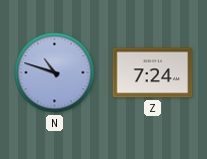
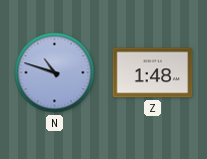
Z: 7:24 -> 1:48 (153, 73)
